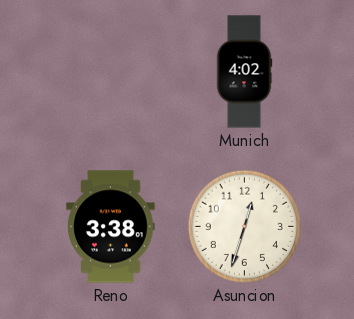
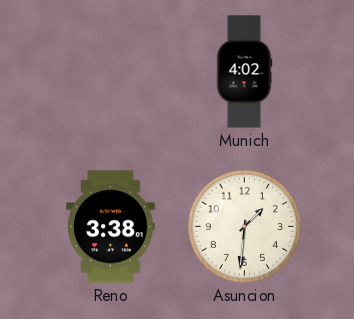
Asuncion: 12:33 -> 1:31 (244, 226)
